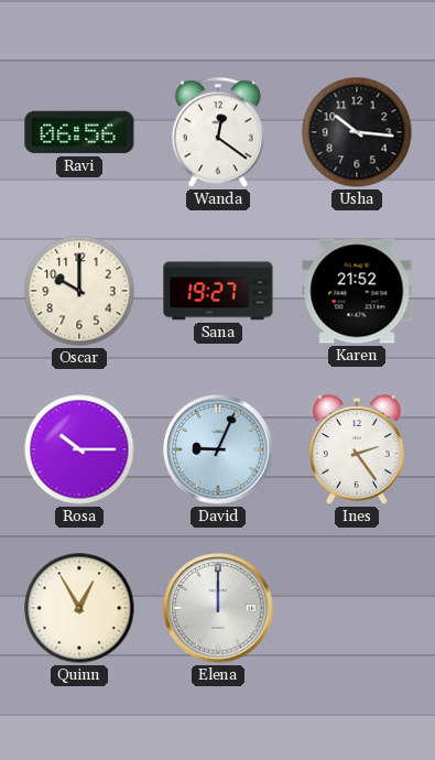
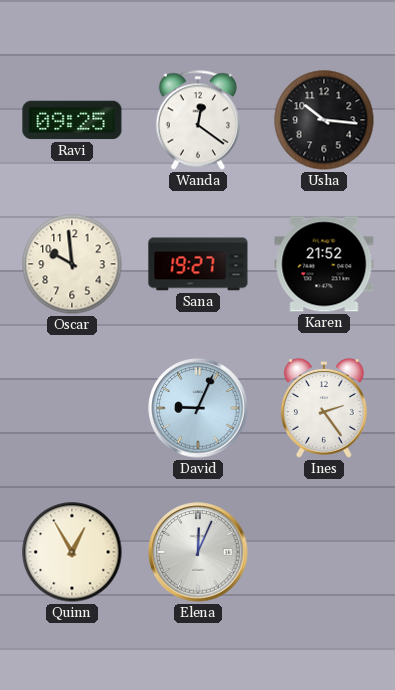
Ravi: 06:56 -> 09:25 (72, 120)
Oscar: 10:00 -> 9:59 (72, 264)
Rosa: 10:15 -> none (79, 449)
Elena: 12:00 -> 12:04 (198, 552)
